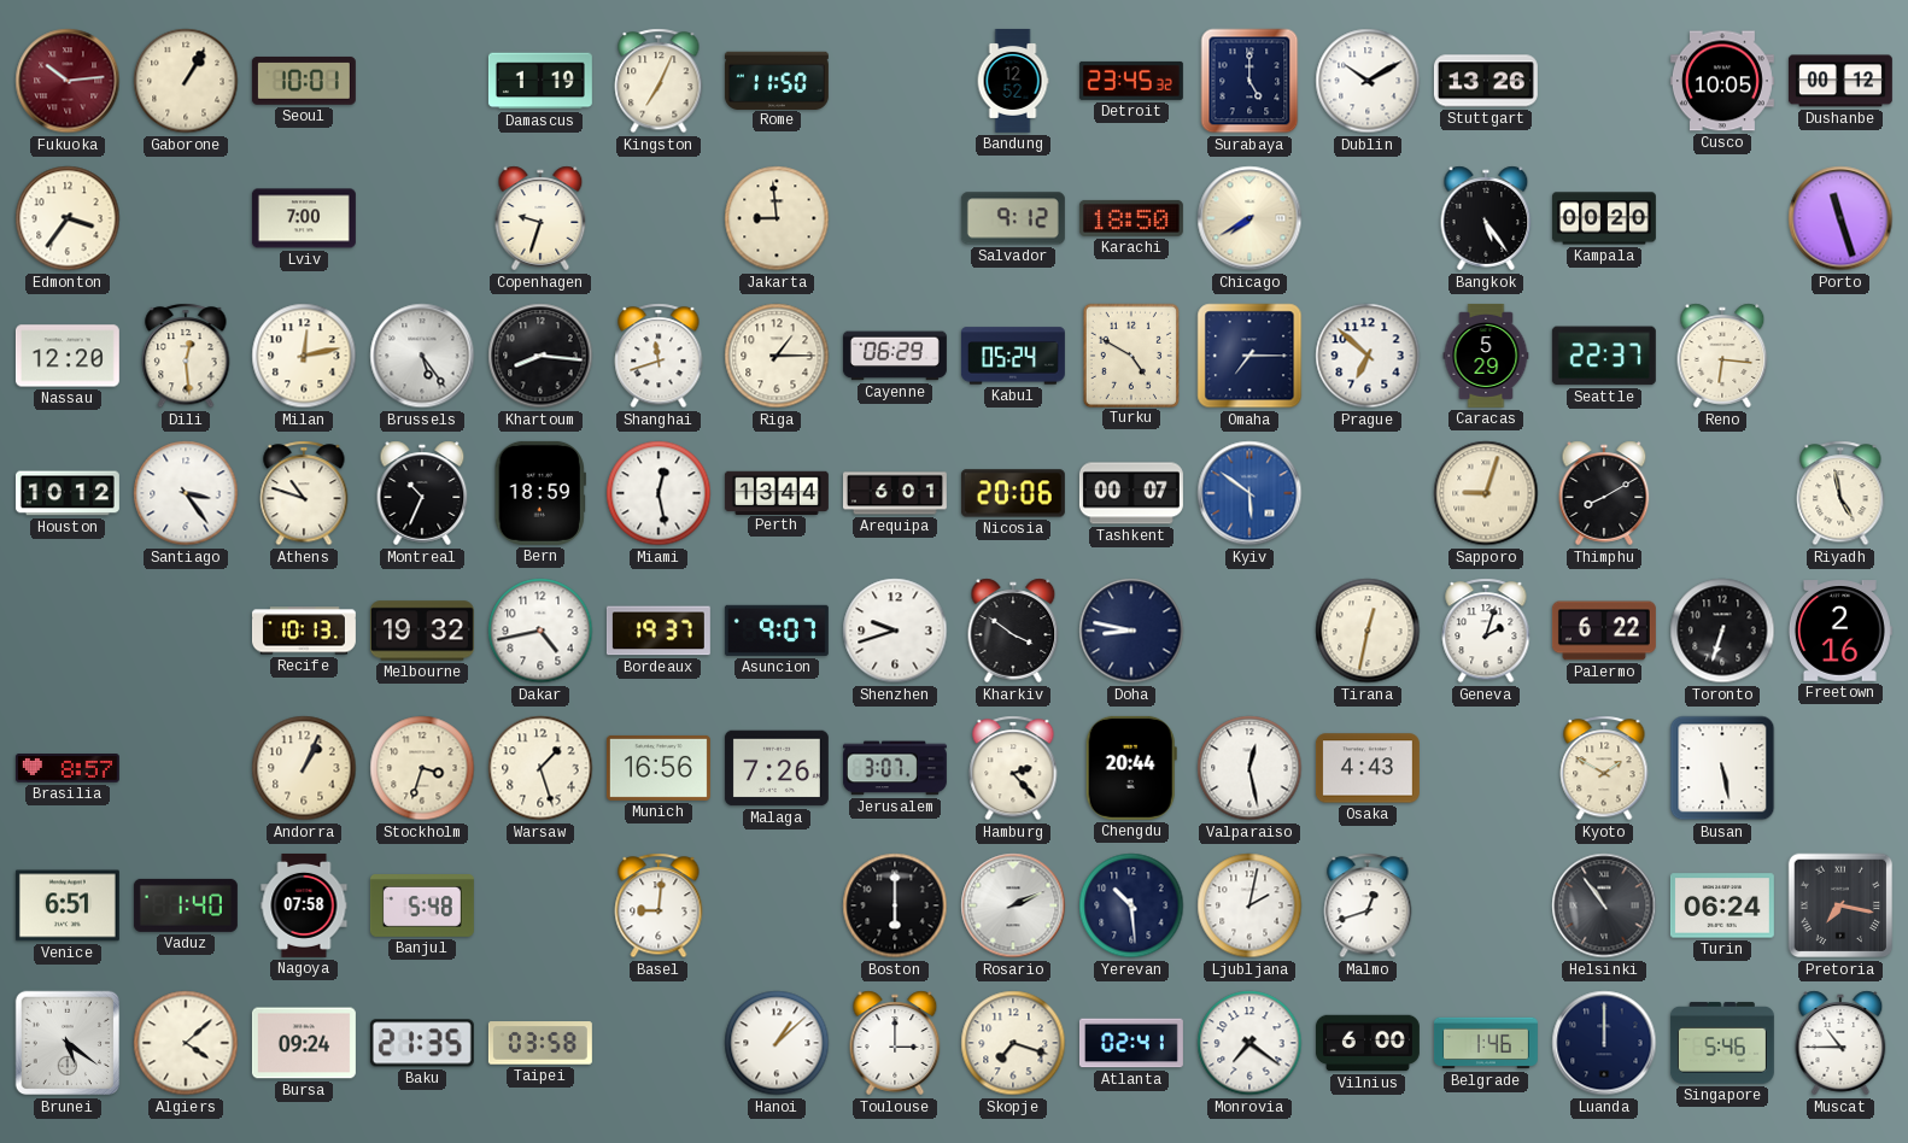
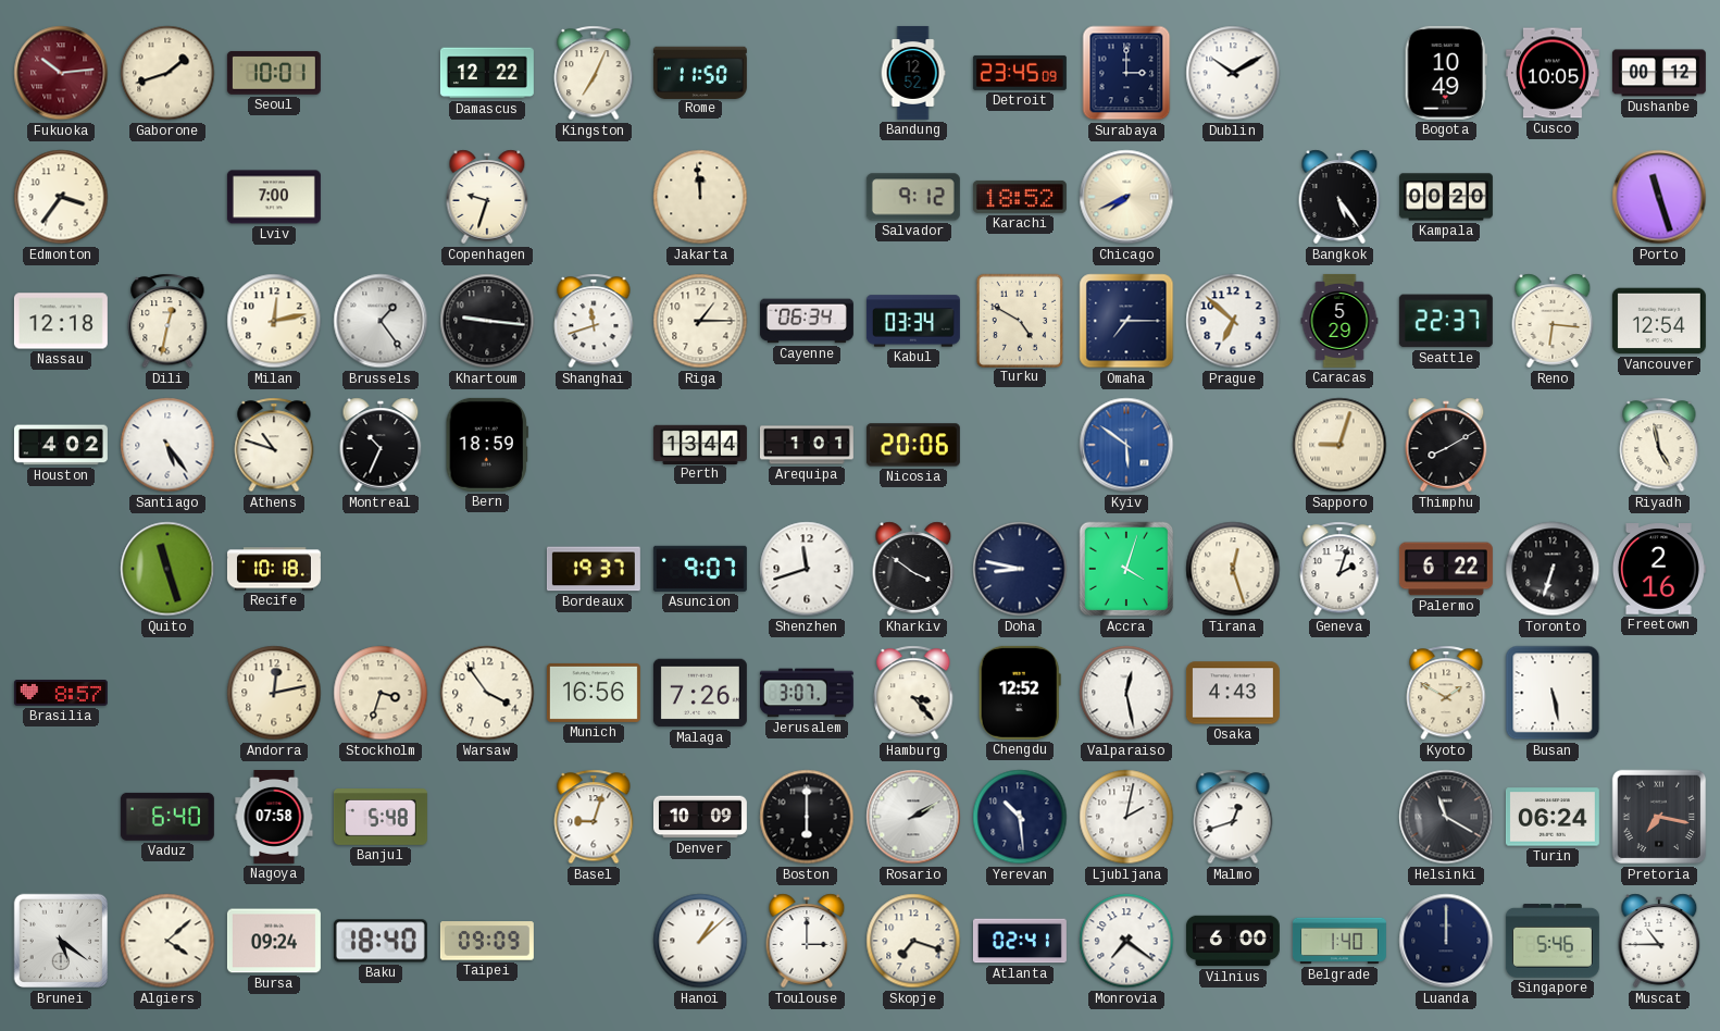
Gaborone: 1:05 -> 1:42 (167, 73)
Damascus: 1:19 -> 12:22 (487, 73)
Detroit: 23:45:32 -> 23:45:09 (1020, 73)
Surabaya: 5:00 -> 3:00 (1126, 73)
Stuttgart: 13:26 -> none (1486, 81)
Bogota: none -> 10:49 (1446, 73)
Jakarta: 8:59 -> 11:59 (700, 197)
Karachi: 18:50 -> 18:52 (1020, 197)
Chicago: 7:40 -> 7:41 (1126, 197)
Nassau: 12:20 -> 12:18 (61, 321)
Dili: 12:29 -> 12:32 (167, 321)
Brussels: 5:24 -> 1:24 (381, 321)
Khartoum: 8:16 -> 9:16 (487, 321)
Cayenne: 06:29 -> 06:34 (807, 321)
Kabul: 05:24 -> 03:34 (913, 321)
Vancouver: none -> 12:54 (1659, 321)
Houston: 10:12 -> 4:02 (61, 445)
Santiago: 3:24 -> 5:24 (167, 445)
Miami: 12:28 -> none (659, 493)
Arequipa: 6:01 -> 1:01 (807, 445)
Tashkent: 00:07 -> none (1131, 493)
Quito: none -> 11:27 (167, 569)
Recife: 10:13 -> 10:18 (274, 569)
Melbourne: 19:32 -> none (422, 631)
Dakar: 4:43 -> none (540, 631)
Shenzhen: 9:42 -> 11:42 (807, 569)
Accra: none -> 4:03 (1126, 569)
Tirana: 12:32 -> 12:27 (1233, 569)
Andorra: 1:04 -> 12:13 (274, 693)
Warsaw: 1:27 -> 3:54 (487, 693)
Hamburg: 2:23 -> 3:23 (913, 693)
Chengdu: 20:44 -> 12:52 (1020, 693)
Venice: 6:51 -> none (68, 905)
Vaduz: 1:40 -> 6:40 (167, 817)
Basel: 9:01 -> 9:03 (594, 817)
Denver: none -> 10:09 (700, 817)
Rosario: 2:11 -> 2:10 (913, 817)
Helsinki: 10:54 -> 11:20 (1446, 817)
Baku: 21:35 -> 18:40 (381, 941)
Taipei: 03:58 -> 09:09 (487, 941)
Belgrade: 1:46 -> 1:40 (1339, 941)
